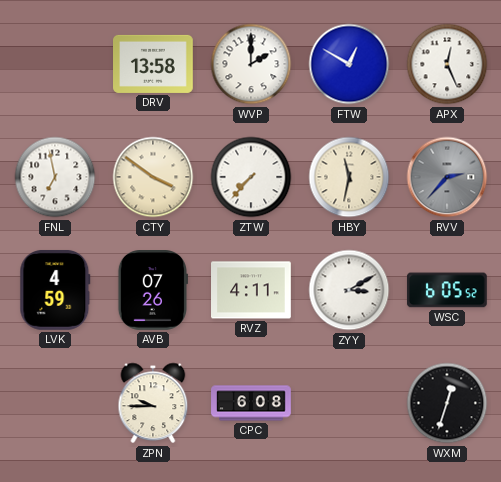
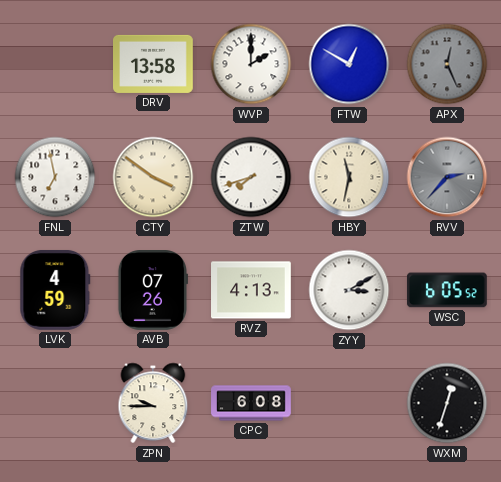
APX dial: white -> grey (447, 64)
ZTW: 7:37 -> 7:42 (251, 177)
RVZ: 4:11 -> 4:13 (252, 290)
